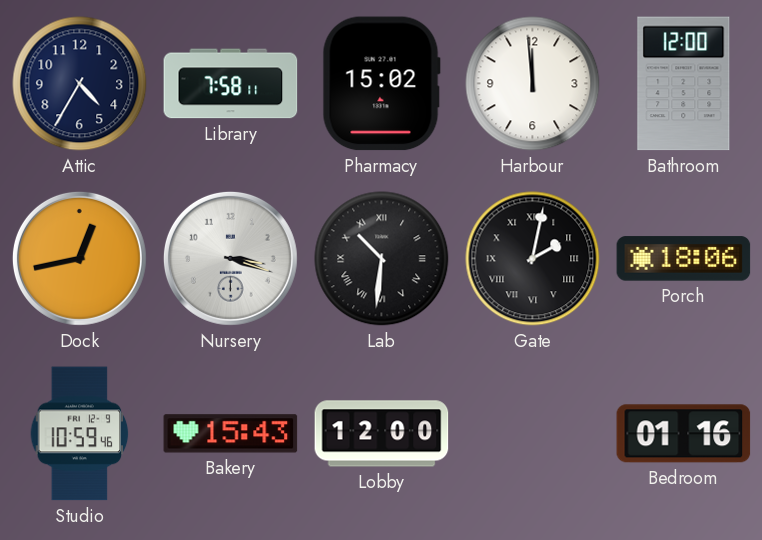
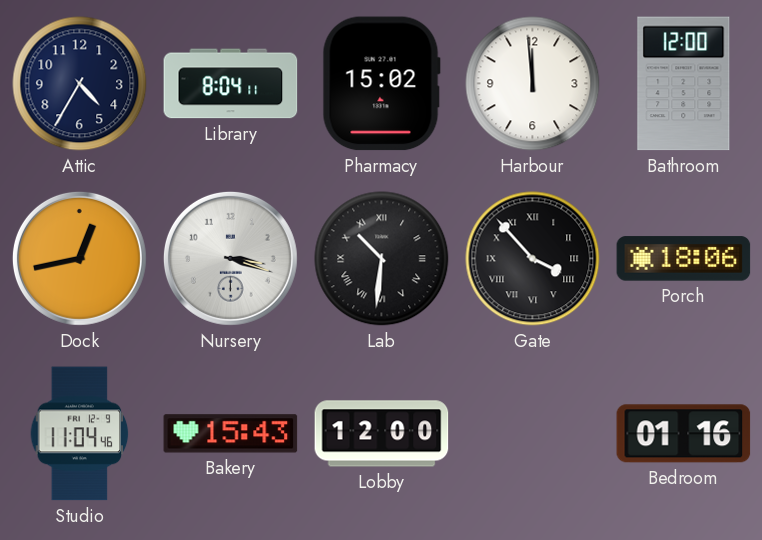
Library: 7:58 -> 8:04 (231, 84)
Gate: 2:02 -> 3:53 (533, 259)
Studio: 10:59 -> 11:04 (80, 434)
